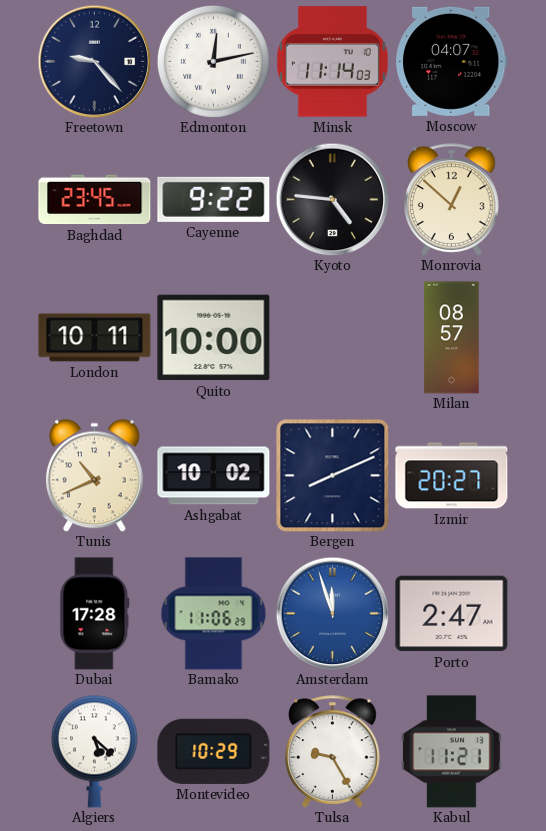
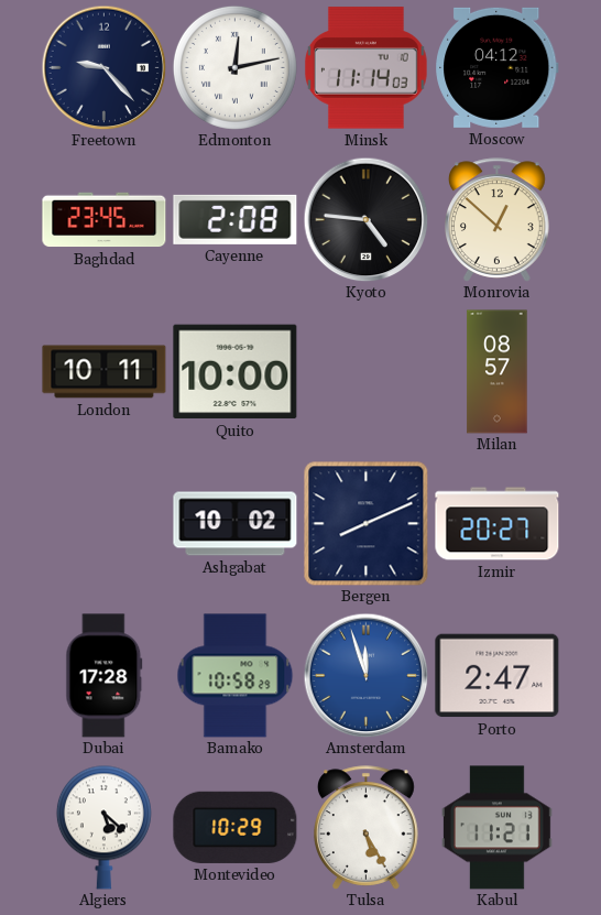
Moscow: 04:07 -> 04:12 (498, 67)
Cayenne: 9:22 -> 2:08 (236, 219)
Tunis: 10:41 -> none (95, 475)
Bamako: 11:06 -> 10:58 (236, 676)
Tulsa: 9:25 -> 5:25 (367, 828)
